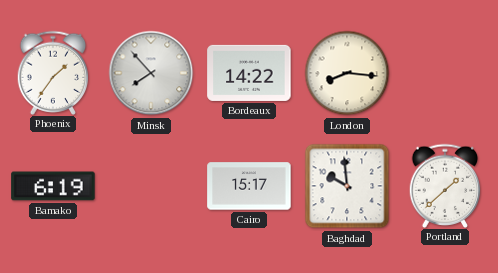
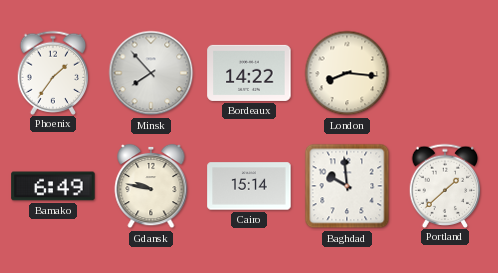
Bamako: 6:19 -> 6:49 (53, 186)
Gdansk: none -> 9:47 (151, 186)
Cairo: 15:17 -> 15:14 (249, 186)
